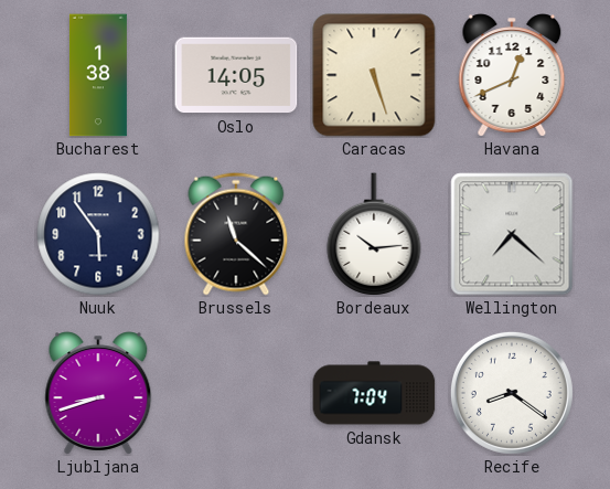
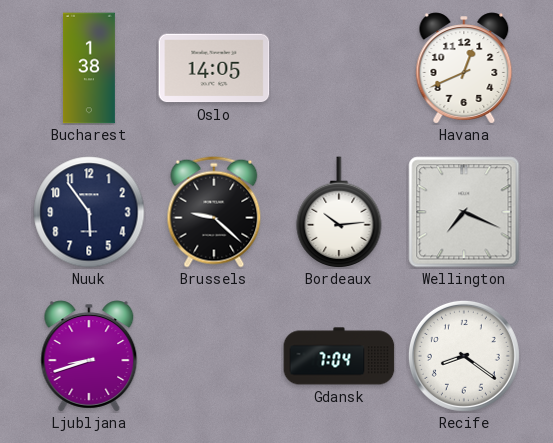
Caracas: 5:27 -> none (374, 75)
Brussels: 11:22 -> 9:22 (214, 212)
Wellington: 7:22 -> 7:19 (464, 212)
